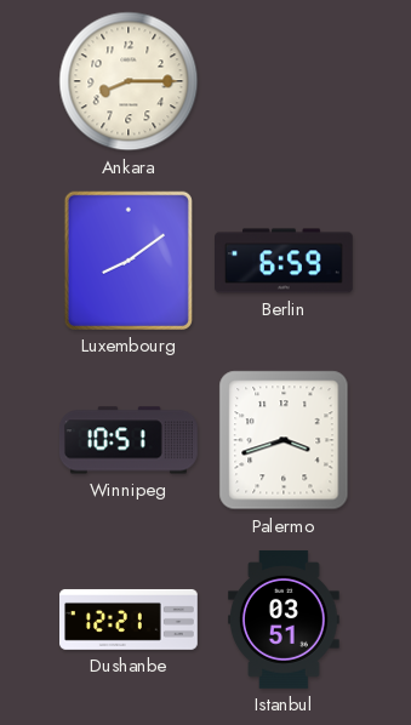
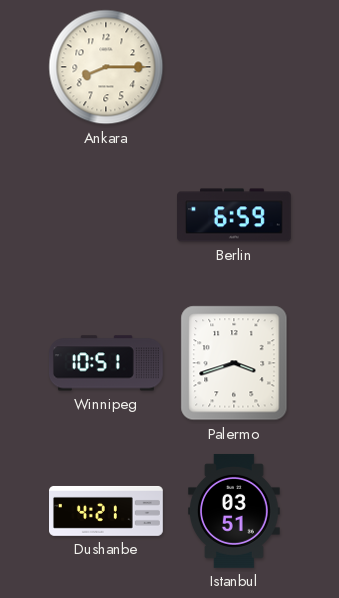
Luxembourg: 8:09 -> none (129, 261)
Dushanbe: 12:21 -> 4:21 (107, 511)
